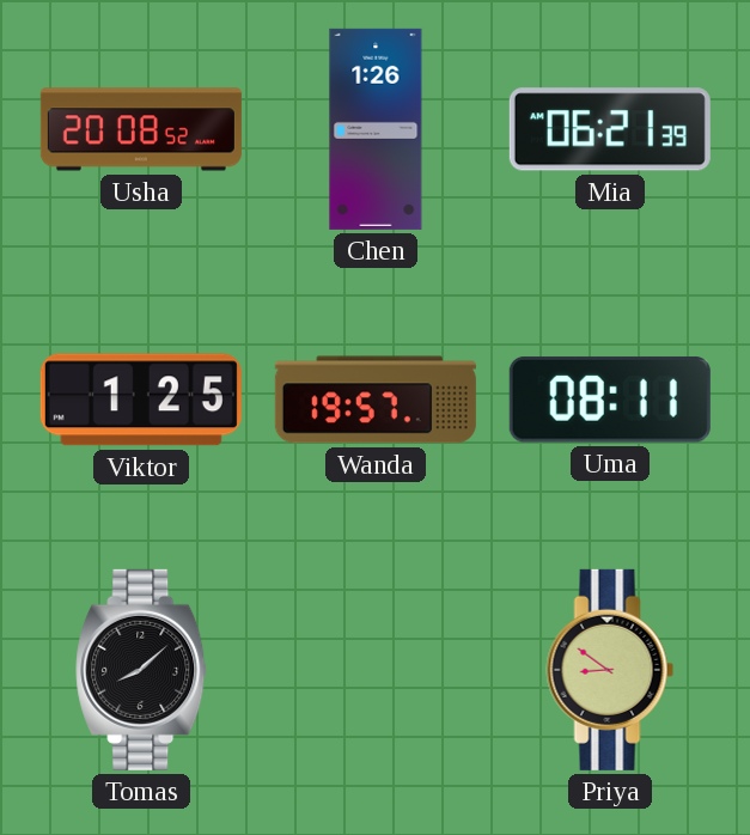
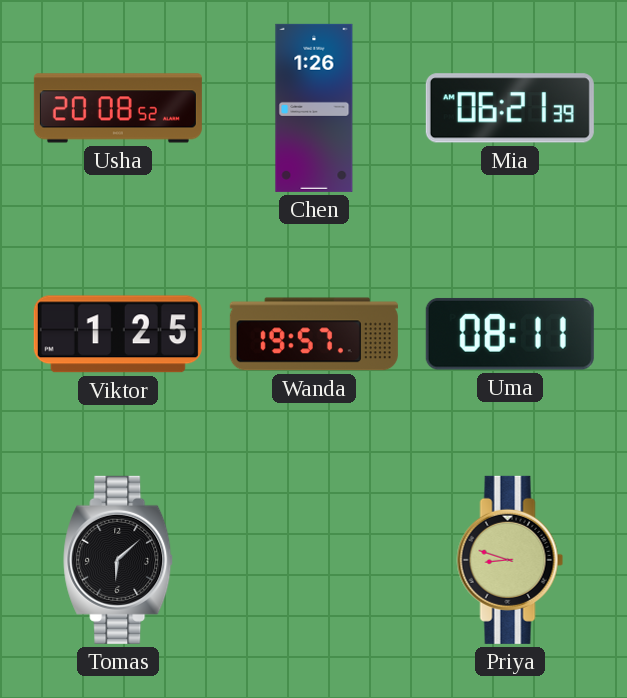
Tomas: 8:08 -> 6:08 (119, 560)
Priya: 8:51 -> 8:48 (510, 560)
